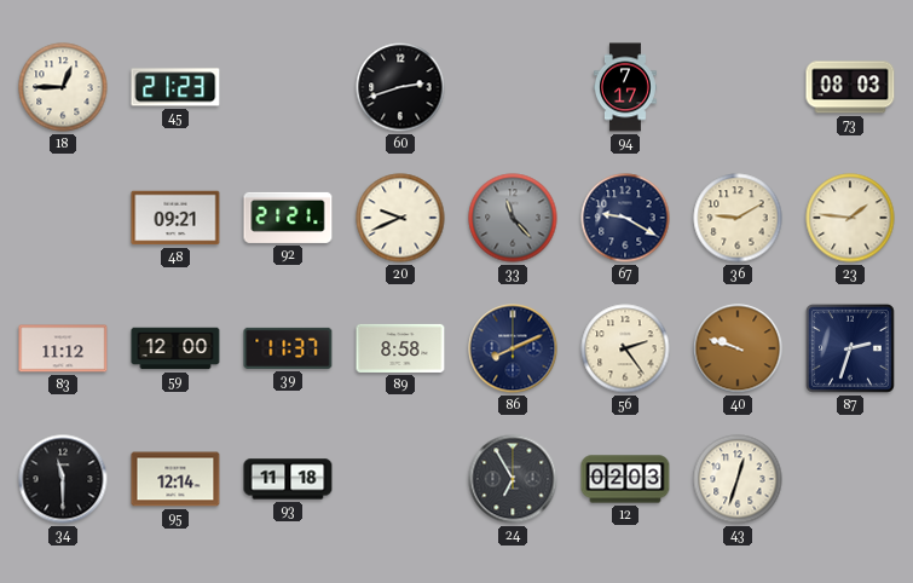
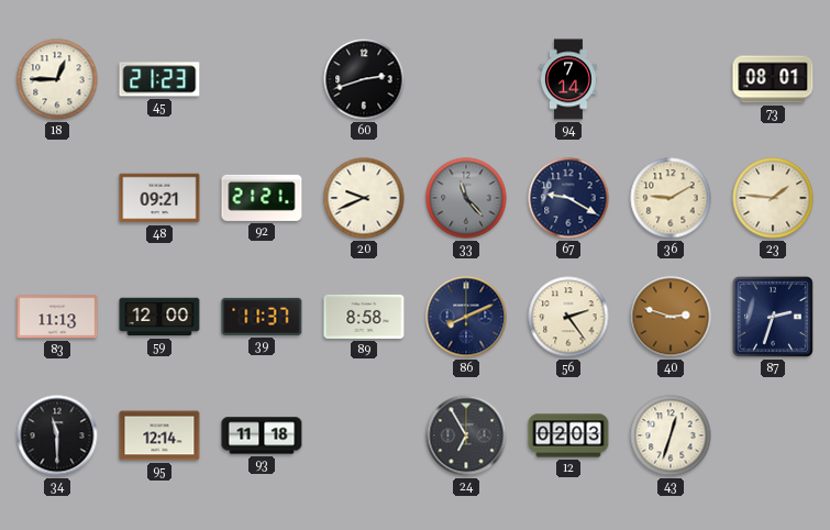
94: 7:17 -> 7:14 (568, 79)
73: 08:03 -> 08:01 (773, 79)
83: 11:12 -> 11:13 (57, 317)
40: 9:48 -> 2:48 (671, 317)
